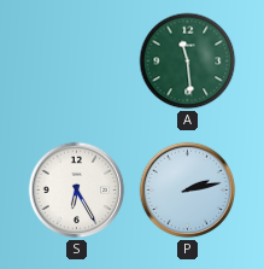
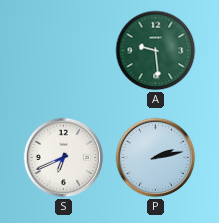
A: 11:29 -> 9:29 (156, 51)
S: 6:25 -> 6:41 (64, 158)
